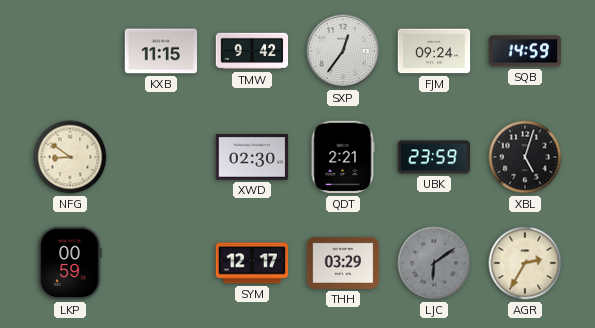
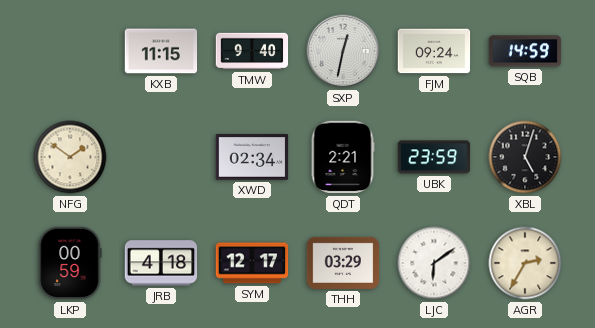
TMW: 9:42 -> 9:40 (252, 51)
SXP: 12:36 -> 12:32 (343, 51)
NFG: 8:51 -> 1:51 (70, 157)
XWD: 02:30 -> 02:34 (252, 158)
JRB: none -> 4:18 (161, 263)
LJC dial: grey -> white (434, 263)
